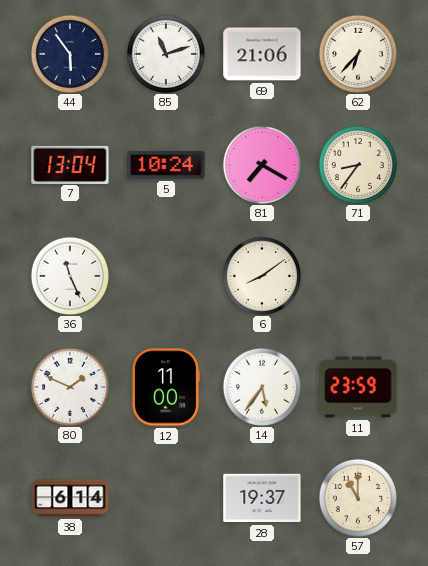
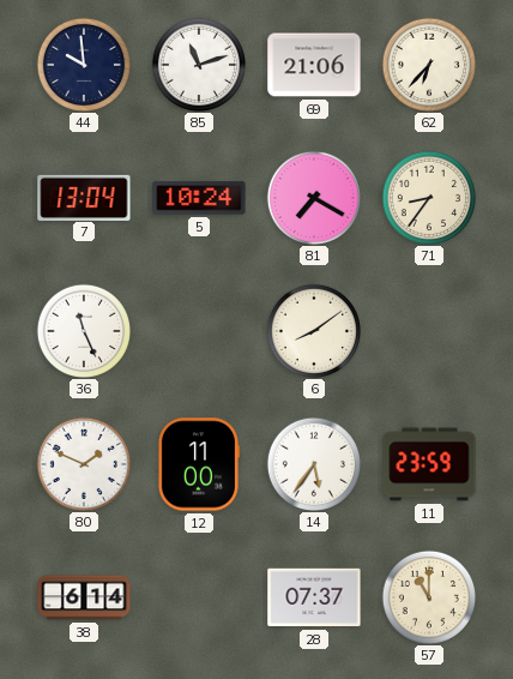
44: 5:54 -> 9:59 (83, 64)
28: 19:37 -> 07:37 (314, 597)
